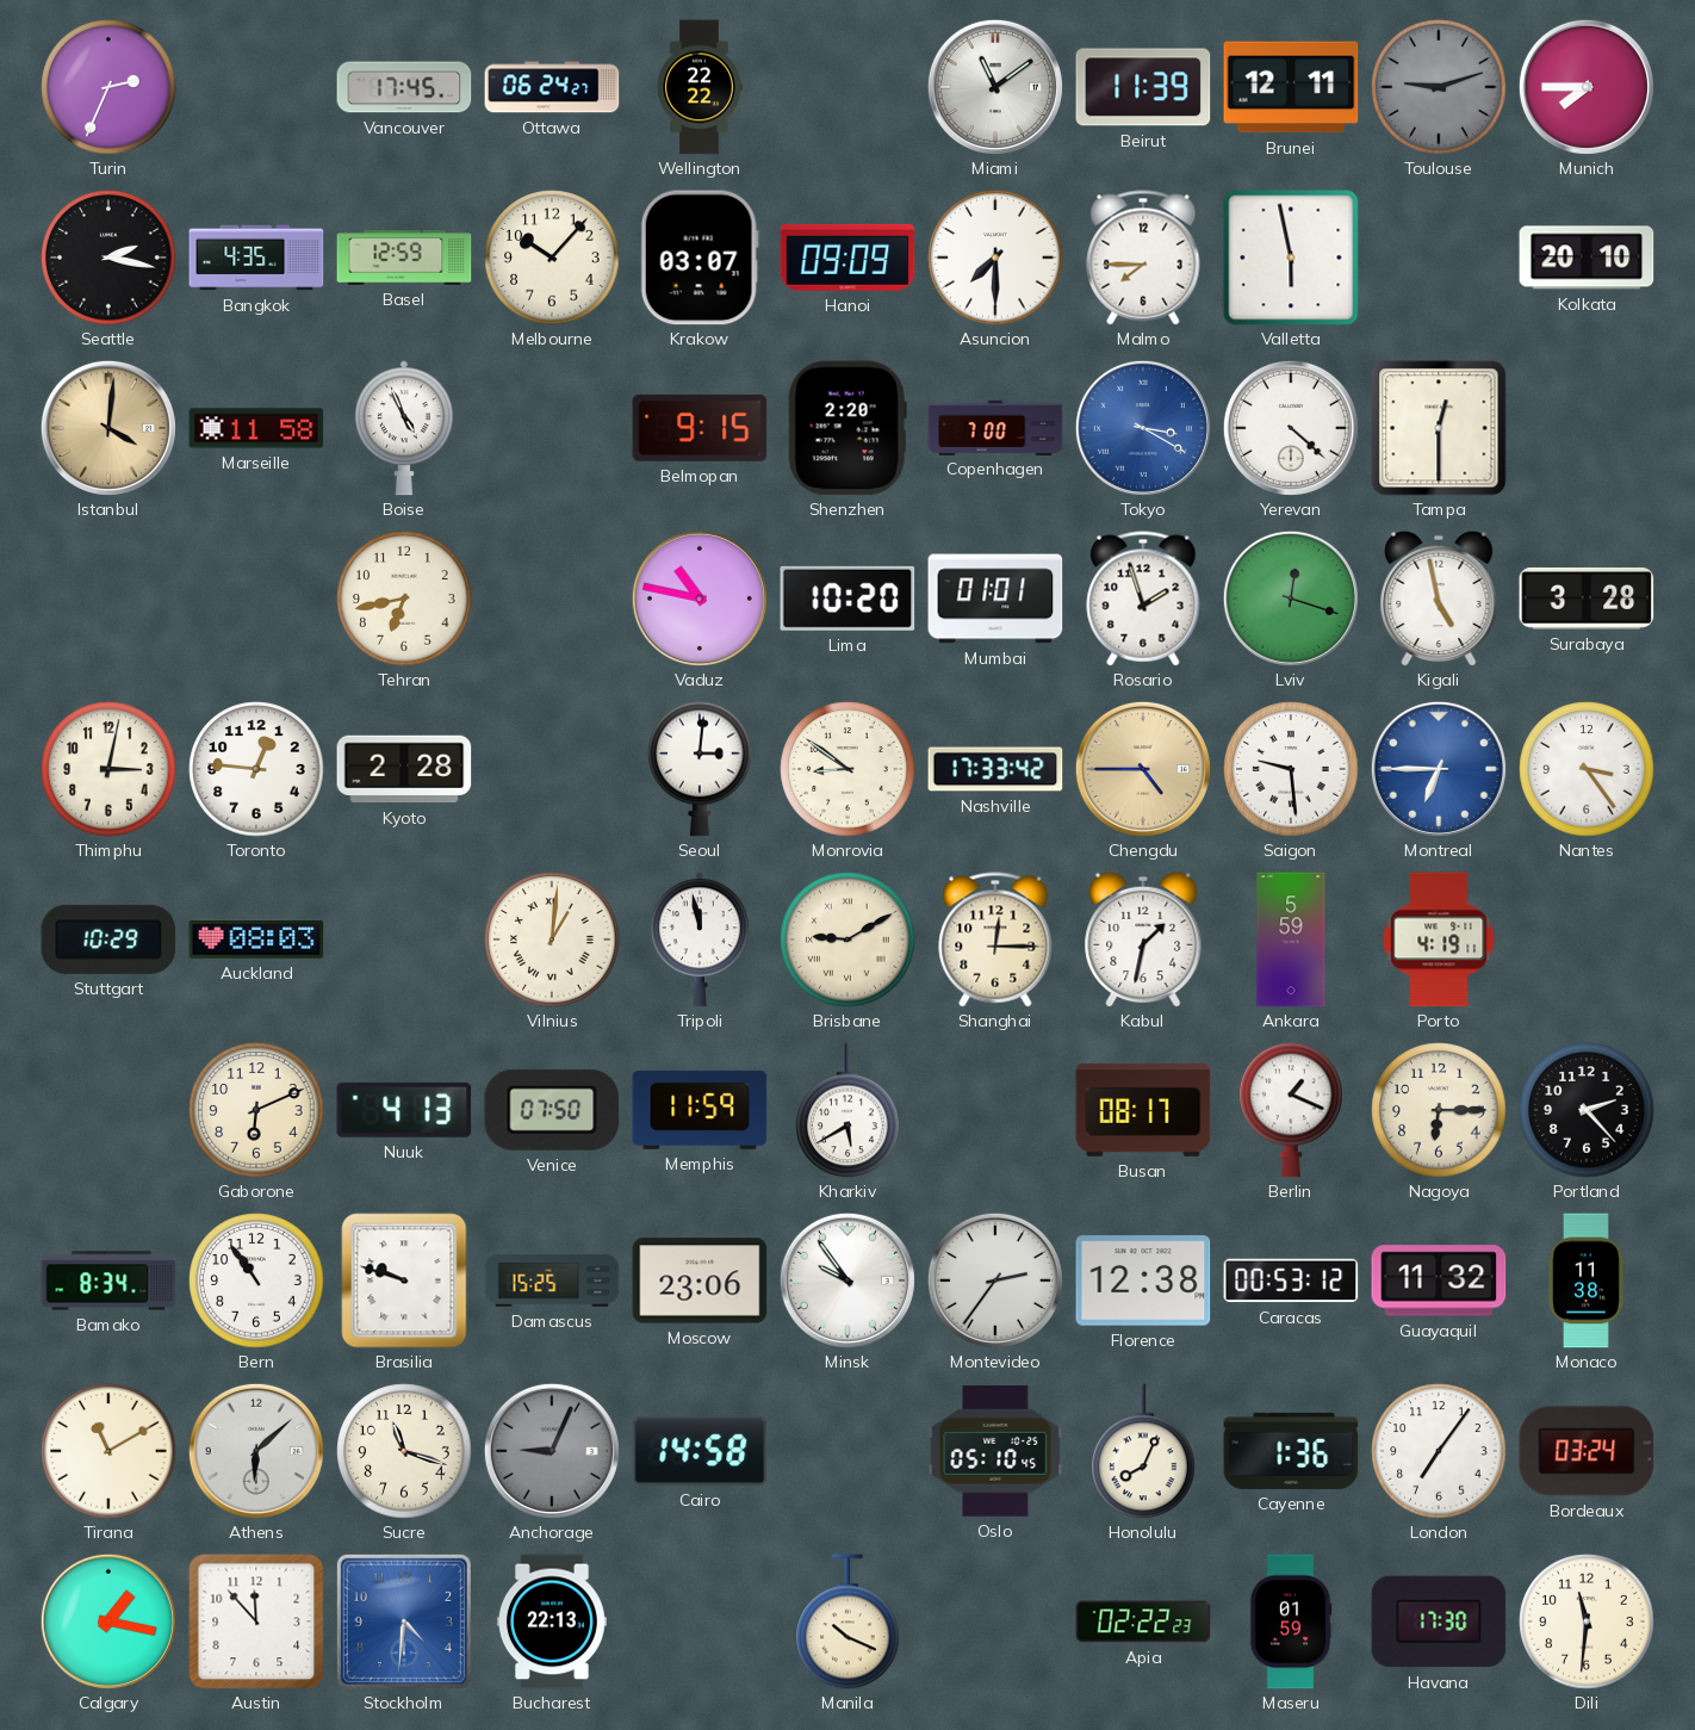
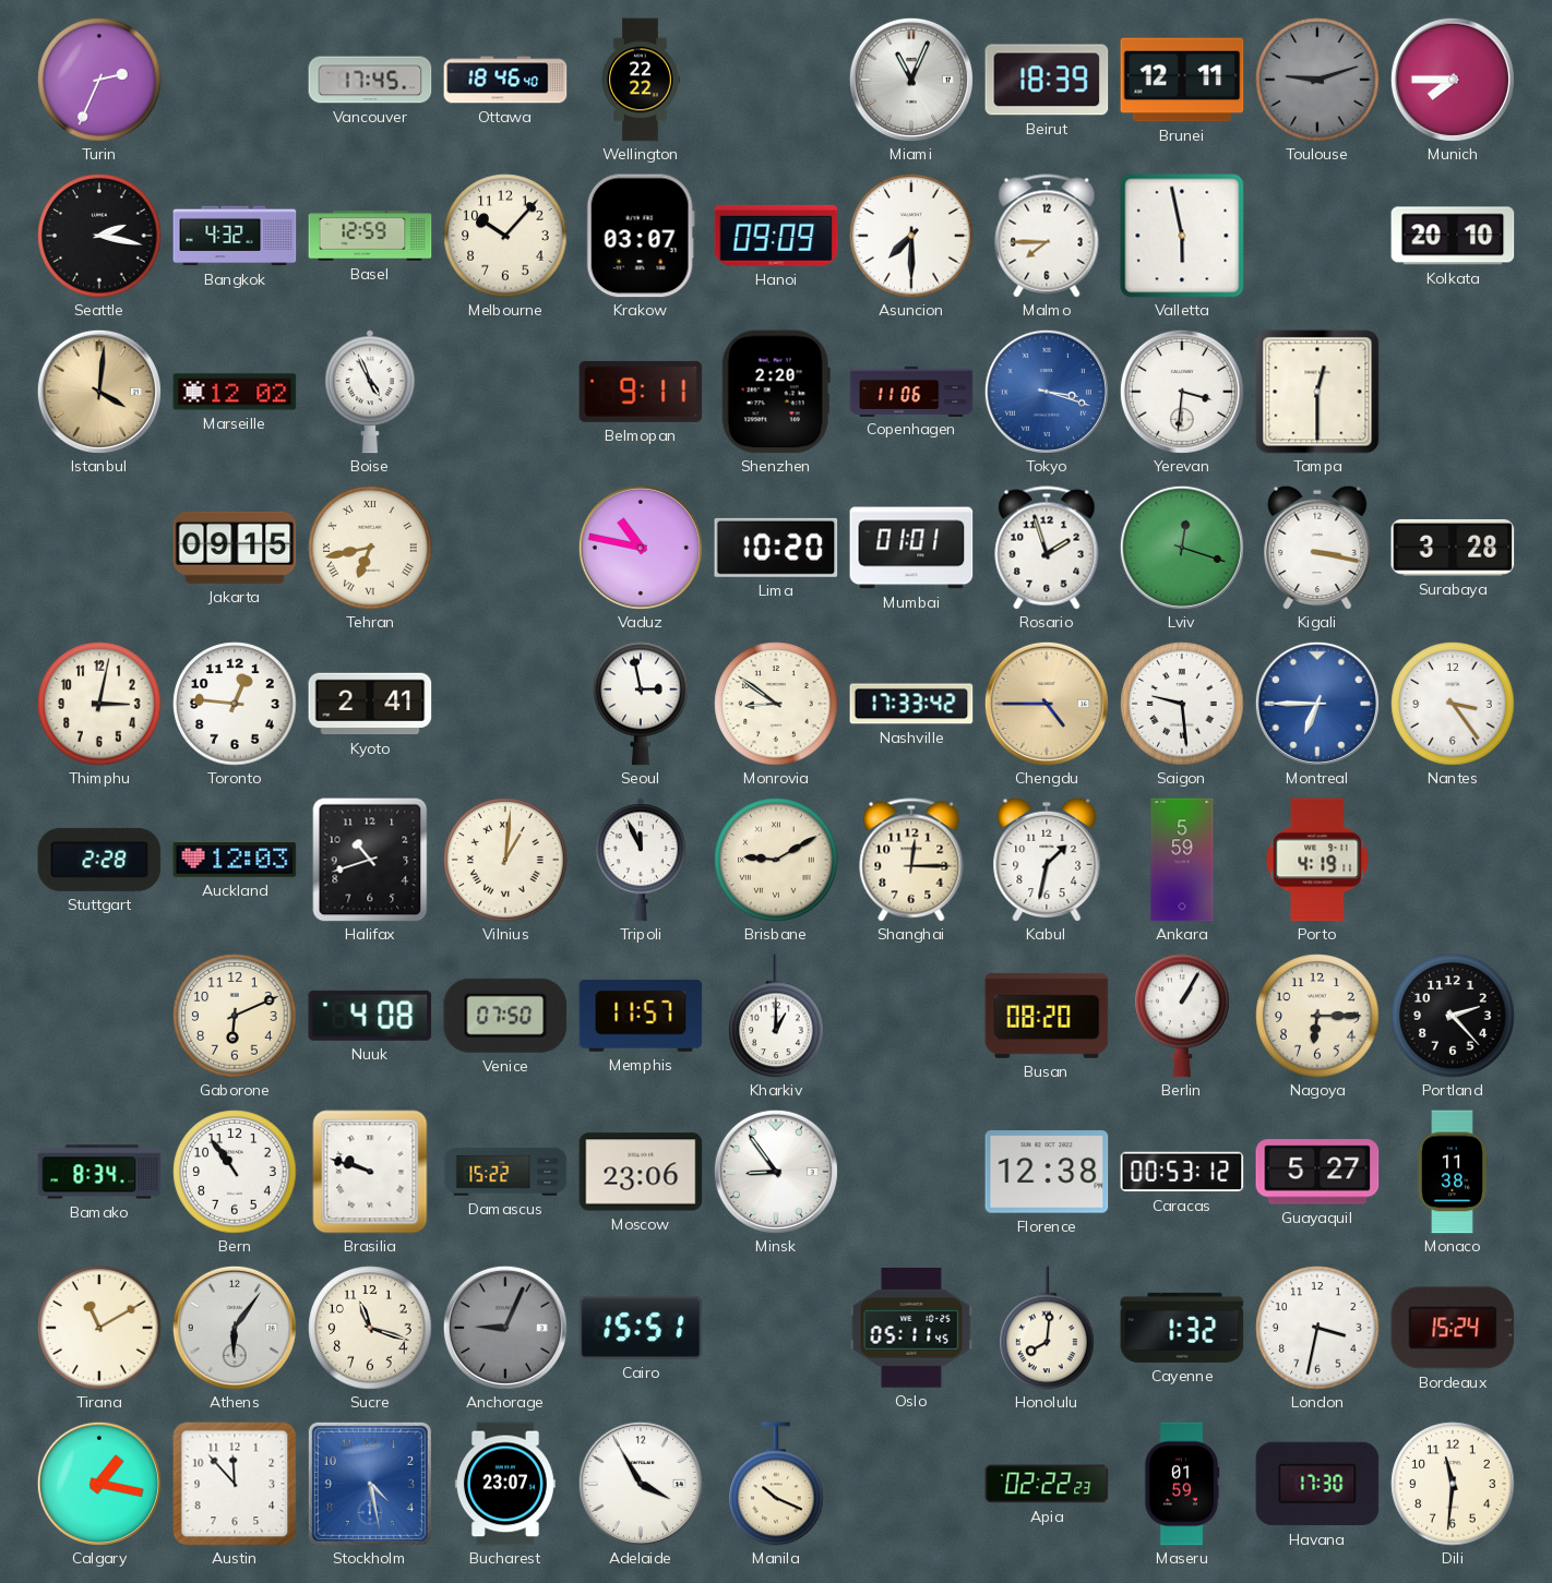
Ottawa: 06:24 -> 18:46 (505, 80)
Miami: 11:09 -> 11:04 (911, 80)
Beirut: 11:39 -> 18:39 (1047, 80)
Bangkok: 4:35 -> 4:32 (235, 236)
Marseille: 11:58 -> 12:02 (235, 392)
Belmopan: 9:15 -> 9:11 (641, 392)
Copenhagen: 7:00 -> 11:06 (911, 391)
Tokyo: 3:20 -> 3:18 (1047, 392)
Yerevan: 4:22 -> 3:31 (1182, 392)
Jakarta: none -> 09:15 (235, 548)
Tehran numerals: Arabic -> Roman (370, 548)
Kigali: 4:58 -> 3:17 (1317, 548)
Kyoto: 2:28 -> 2:41 (370, 704)
Seoul: 3:01 -> 2:58 (641, 704)
Stuttgart: 10:29 -> 2:28 (99, 860)
Auckland: 08:03 -> 12:03 (235, 861)
Halifax: none -> 10:42 (370, 860)
Tripoli: 11:58 -> 11:56 (641, 860)
Nuuk: 4:13 -> 4:08 (370, 1016)
Memphis: 11:59 -> 11:57 (641, 1016)
Kharkiv: 5:40 -> 1:00 (776, 1016)
Busan: 08:17 -> 08:20 (1047, 1016)
Berlin: 1:19 -> 1:05 (1182, 1016)
Damascus: 15:25 -> 15:22 (505, 1172)
Minsk: 9:54 -> 8:54 (776, 1172)
Montevideo: 2:36 -> none (995, 1281)
Guayaquil: 11:32 -> 5:27 (1317, 1172)
Athens: 6:08 -> 6:06 (235, 1328)
Cairo: 14:58 -> 15:51 (641, 1328)
Oslo: 05:10 -> 05:11 (911, 1329)
Honolulu: 8:04 -> 8:01 (1047, 1328)
Cayenne: 1:36 -> 1:32 (1182, 1328)
London: 7:06 -> 3:32 (1317, 1328)
Bordeaux: 03:24 -> 15:24 (1453, 1328)
Stockholm: 4:31 -> 4:28 (370, 1484)
Bucharest: 22:13 -> 23:07 (505, 1484)
Adelaide: none -> 3:55 (641, 1484)
